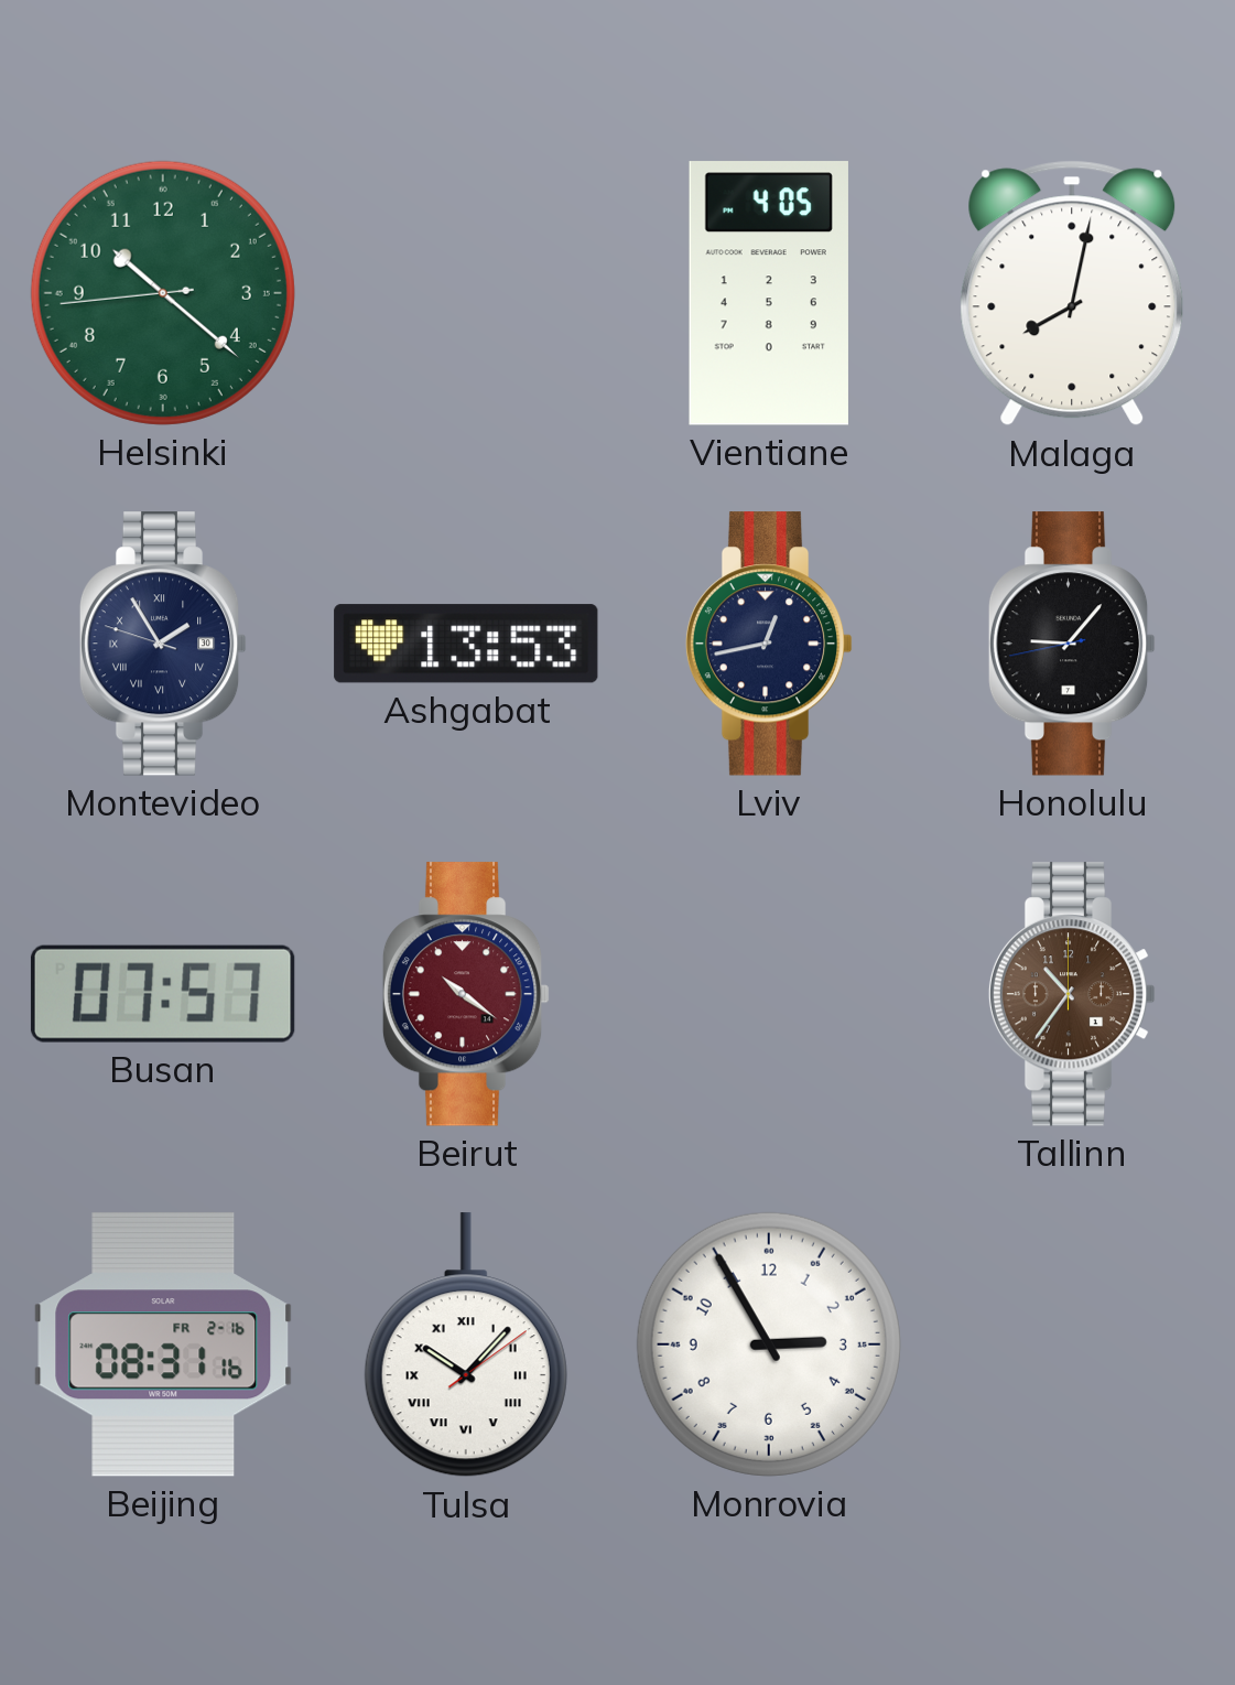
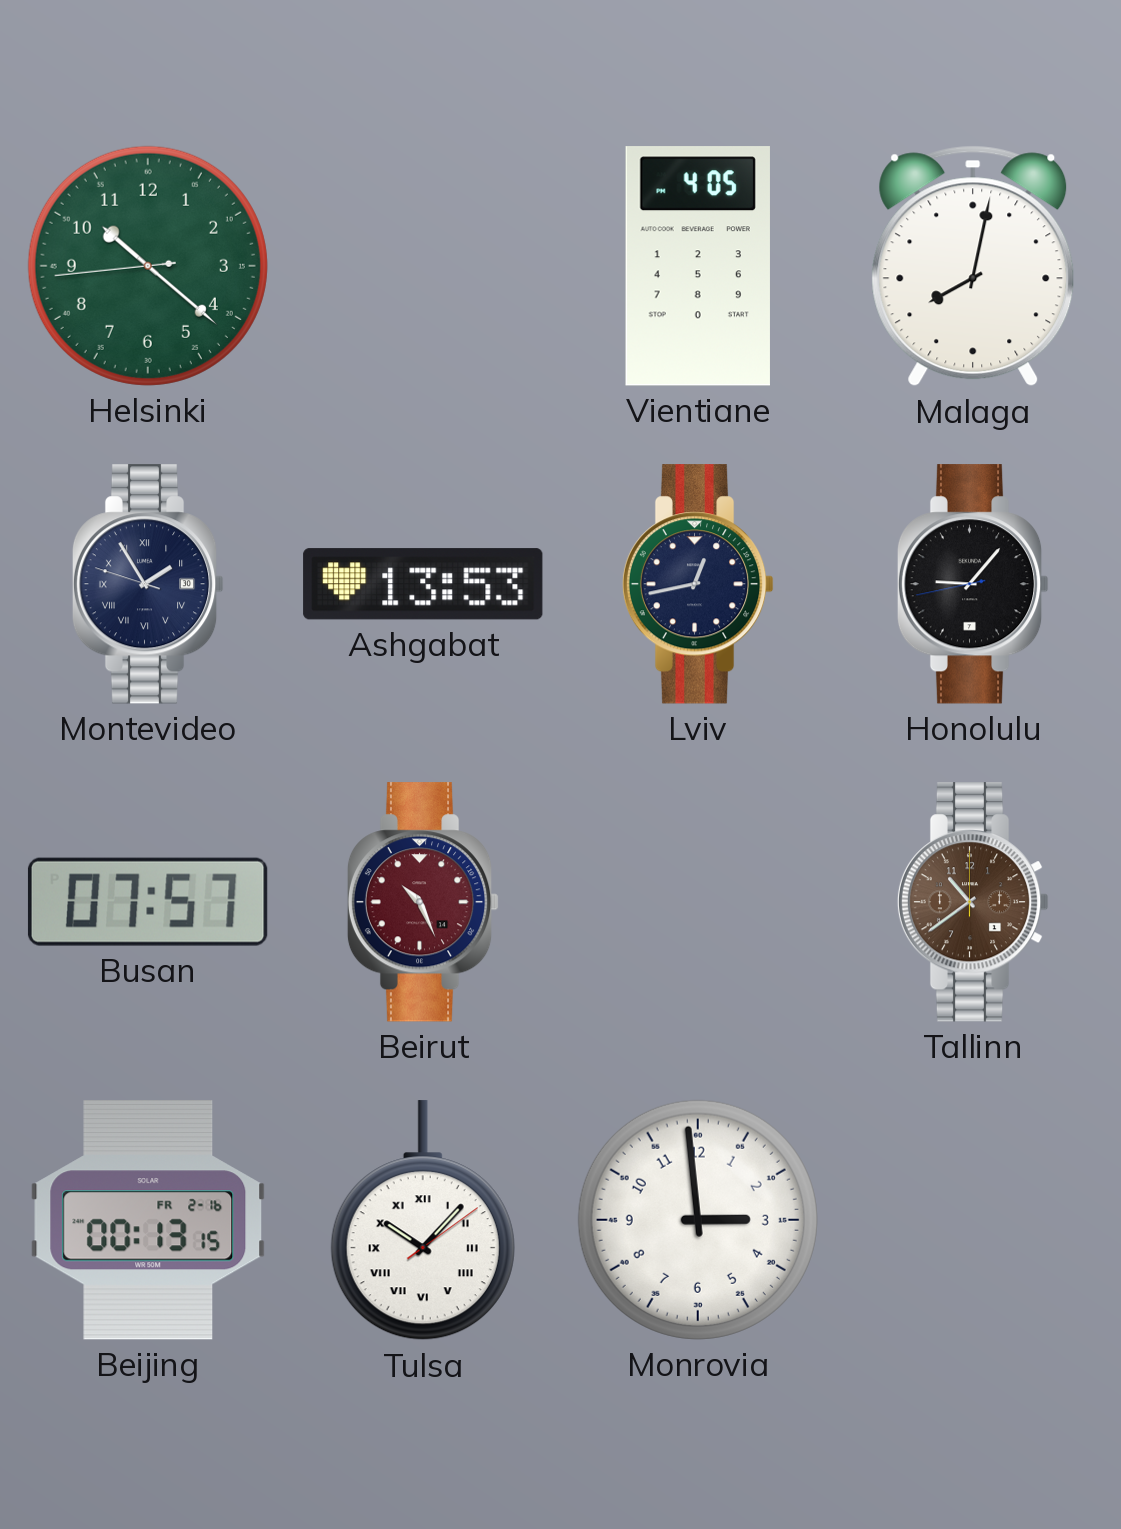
Beirut: 10:21 -> 10:26 (423, 902)
Tallinn: 10:36 -> 10:39 (973, 902)
Beijing: 08:31 -> 00:13 (148, 1220)
Monrovia: 2:55 -> 2:59 (698, 1220)
